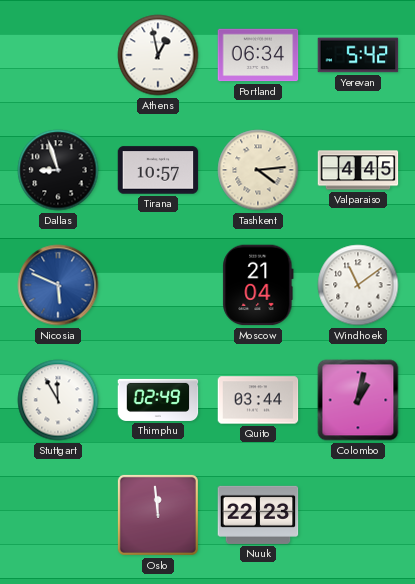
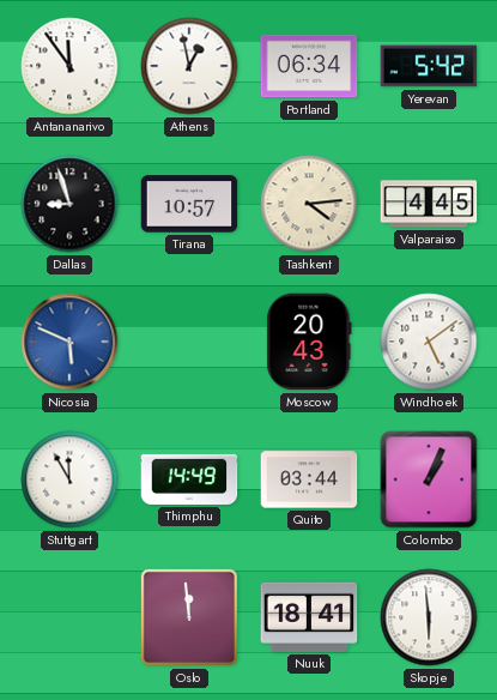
Antananarivo: none -> 11:54 (69, 66)
Moscow: 21:04 -> 20:43 (309, 342)
Windhoek: 11:09 -> 5:09 (429, 342)
Thimphu: 02:49 -> 14:49 (189, 479)
Colombo: 1:02 -> 1:04 (429, 479)
Nuuk: 22:23 -> 18:41 (309, 617)
Skopje: none -> 5:59 (429, 617)
